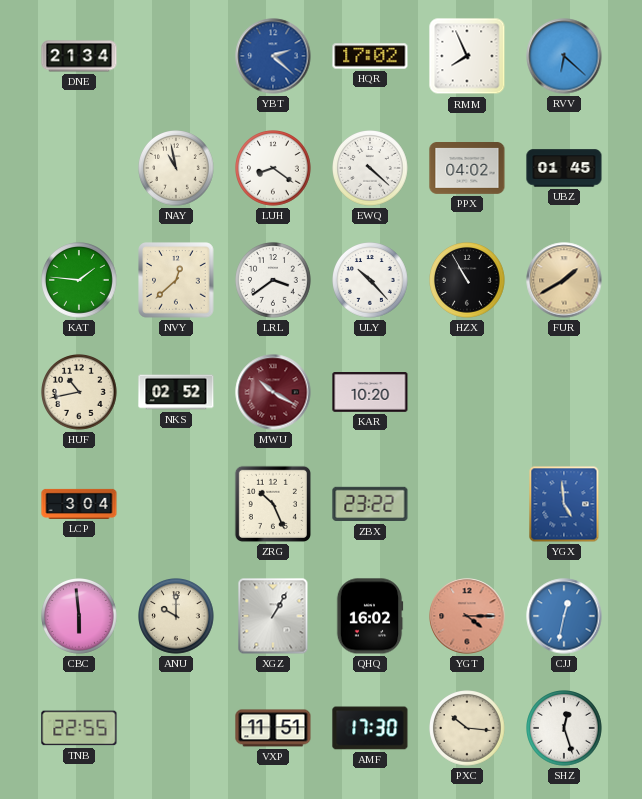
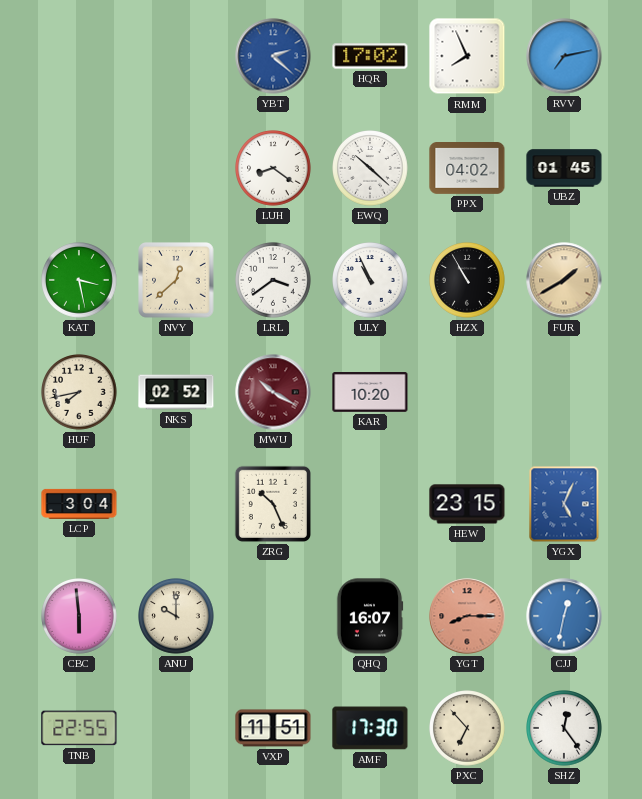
DNE: 21:34 -> none (79, 56)
RVV: 6:22 -> 7:13 (564, 56)
NAY: 10:58 -> none (176, 169)
EWQ: 4:22 -> 10:22 (370, 169)
KAT: 1:46 -> 3:28 (79, 281)
ULY: 10:23 -> 10:56 (370, 281)
HUF: 10:43 -> 7:43 (79, 393)
ZBX: 23:22 -> none (370, 504)
HEW: none -> 23:15 (467, 504)
YGX: 4:59 -> 5:04 (564, 504)
XGZ: 1:05 -> none (273, 616)
QHQ: 16:02 -> 16:07 (370, 616)
YGT: 4:15 -> 8:15 (467, 616)
PXC: 10:16 -> 6:53 (467, 729)
SHZ: 12:27 -> 12:24 (564, 729)
